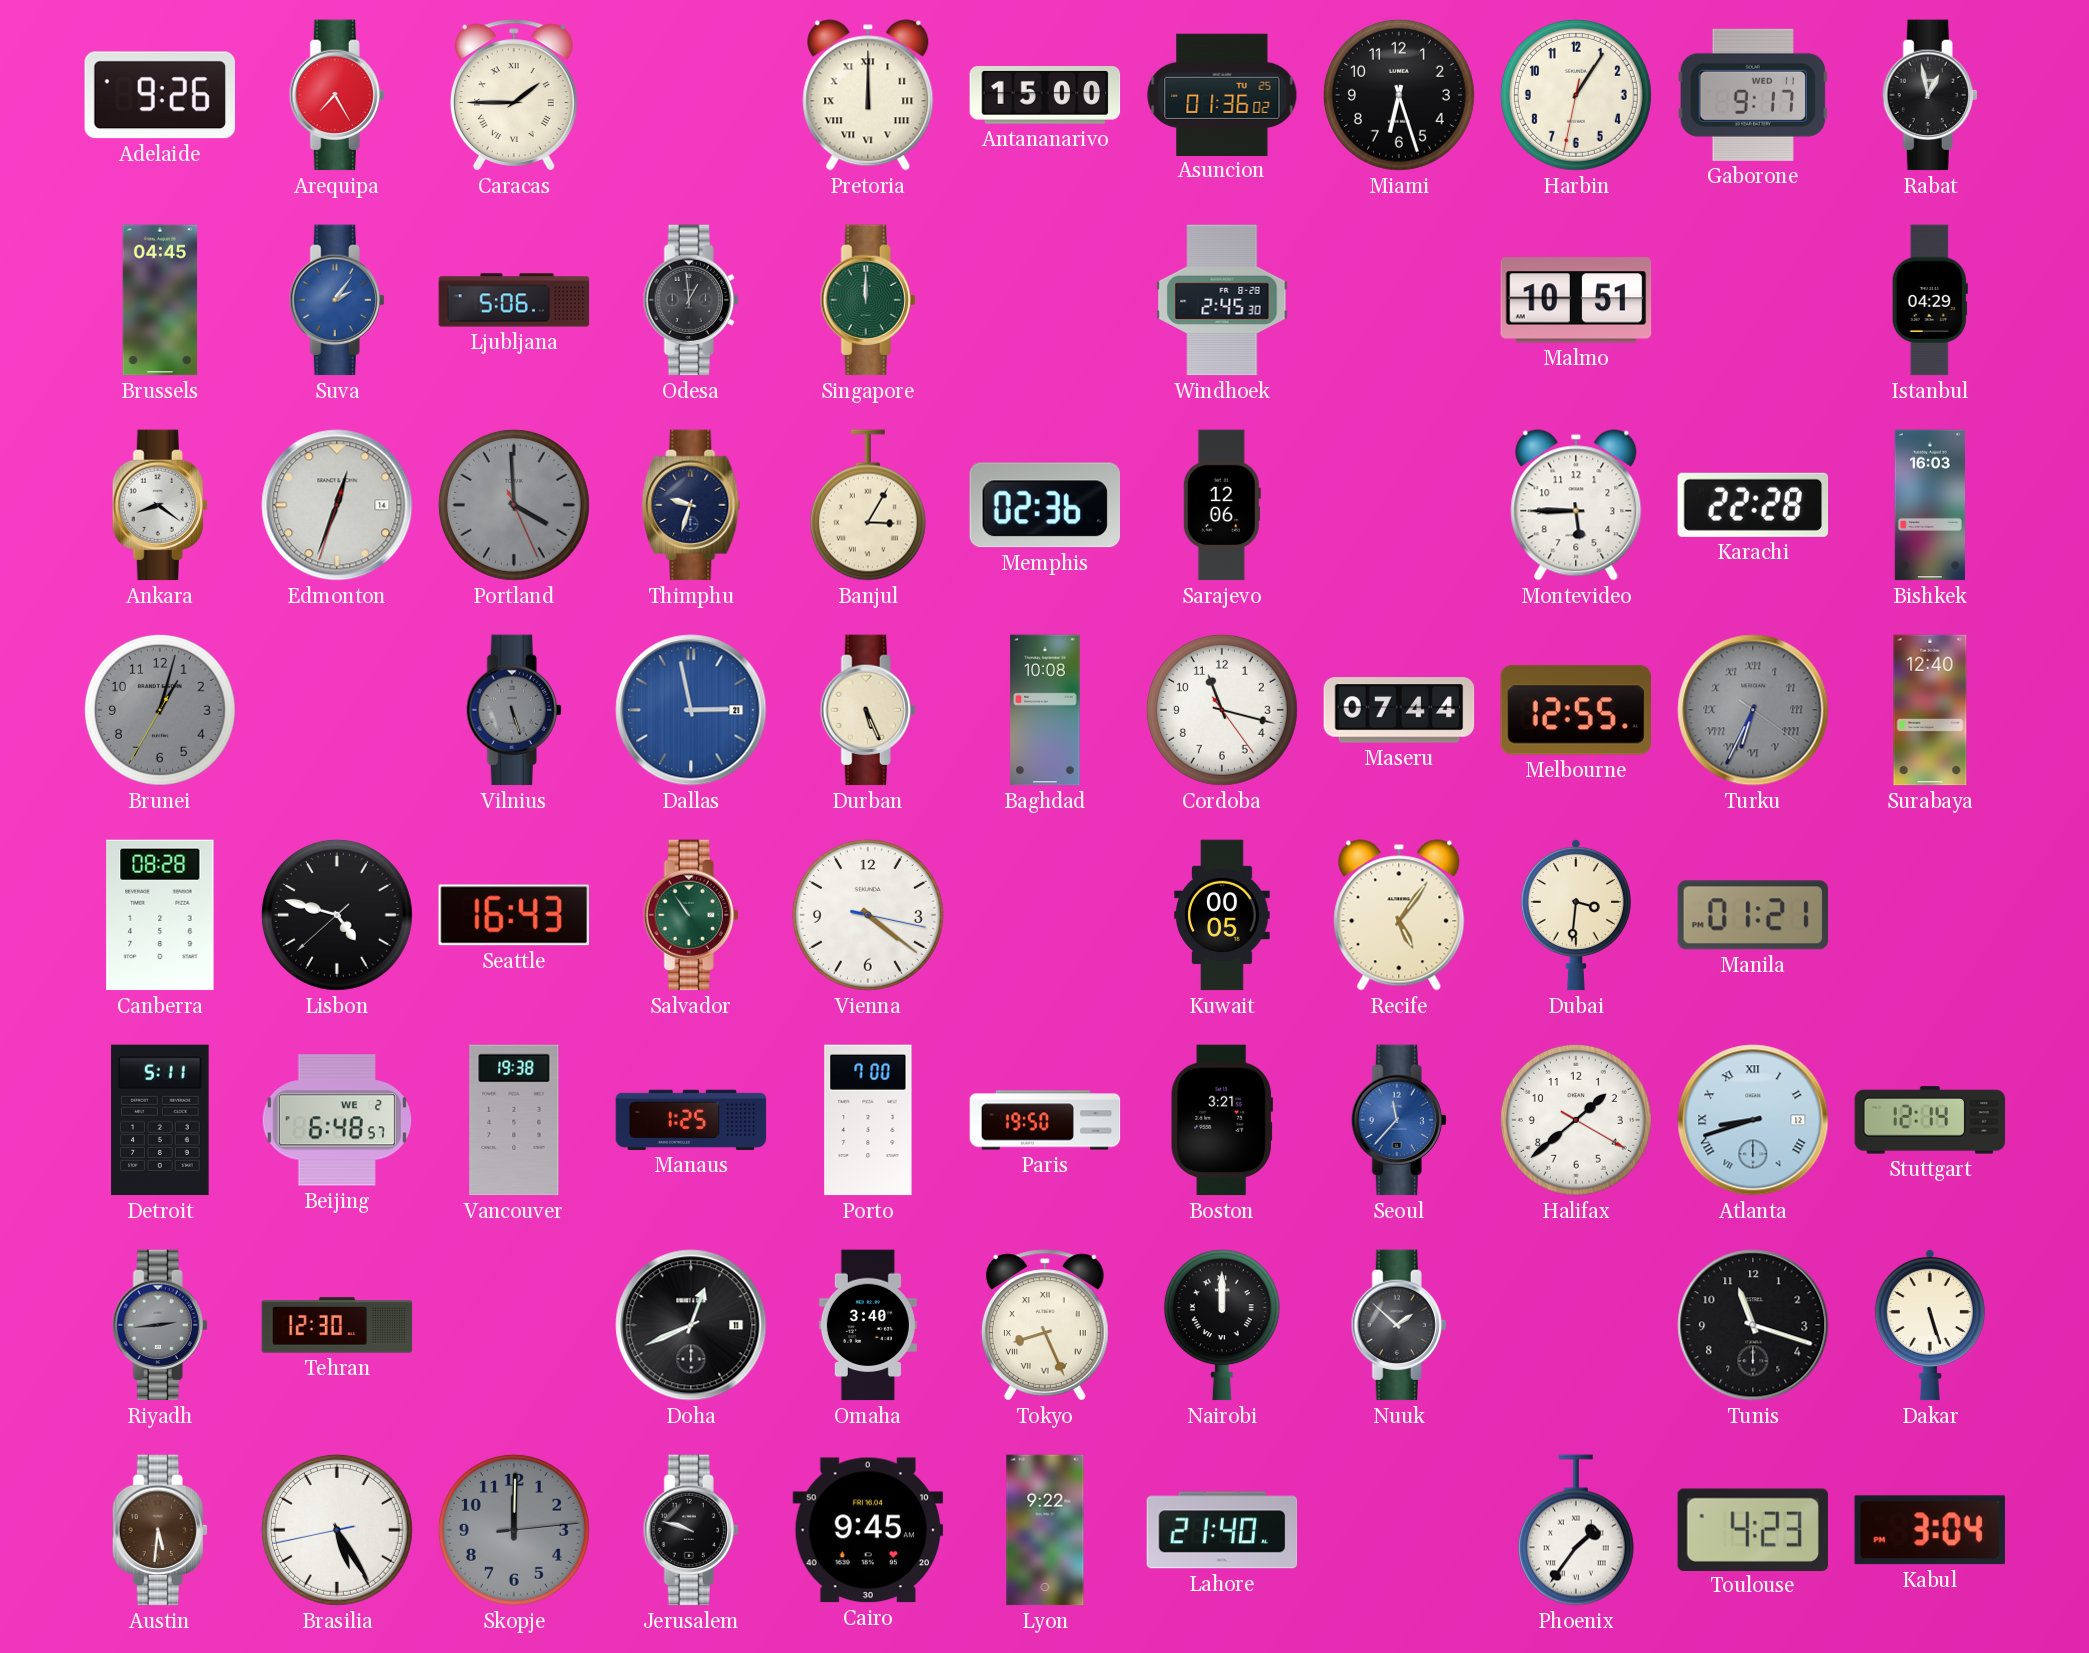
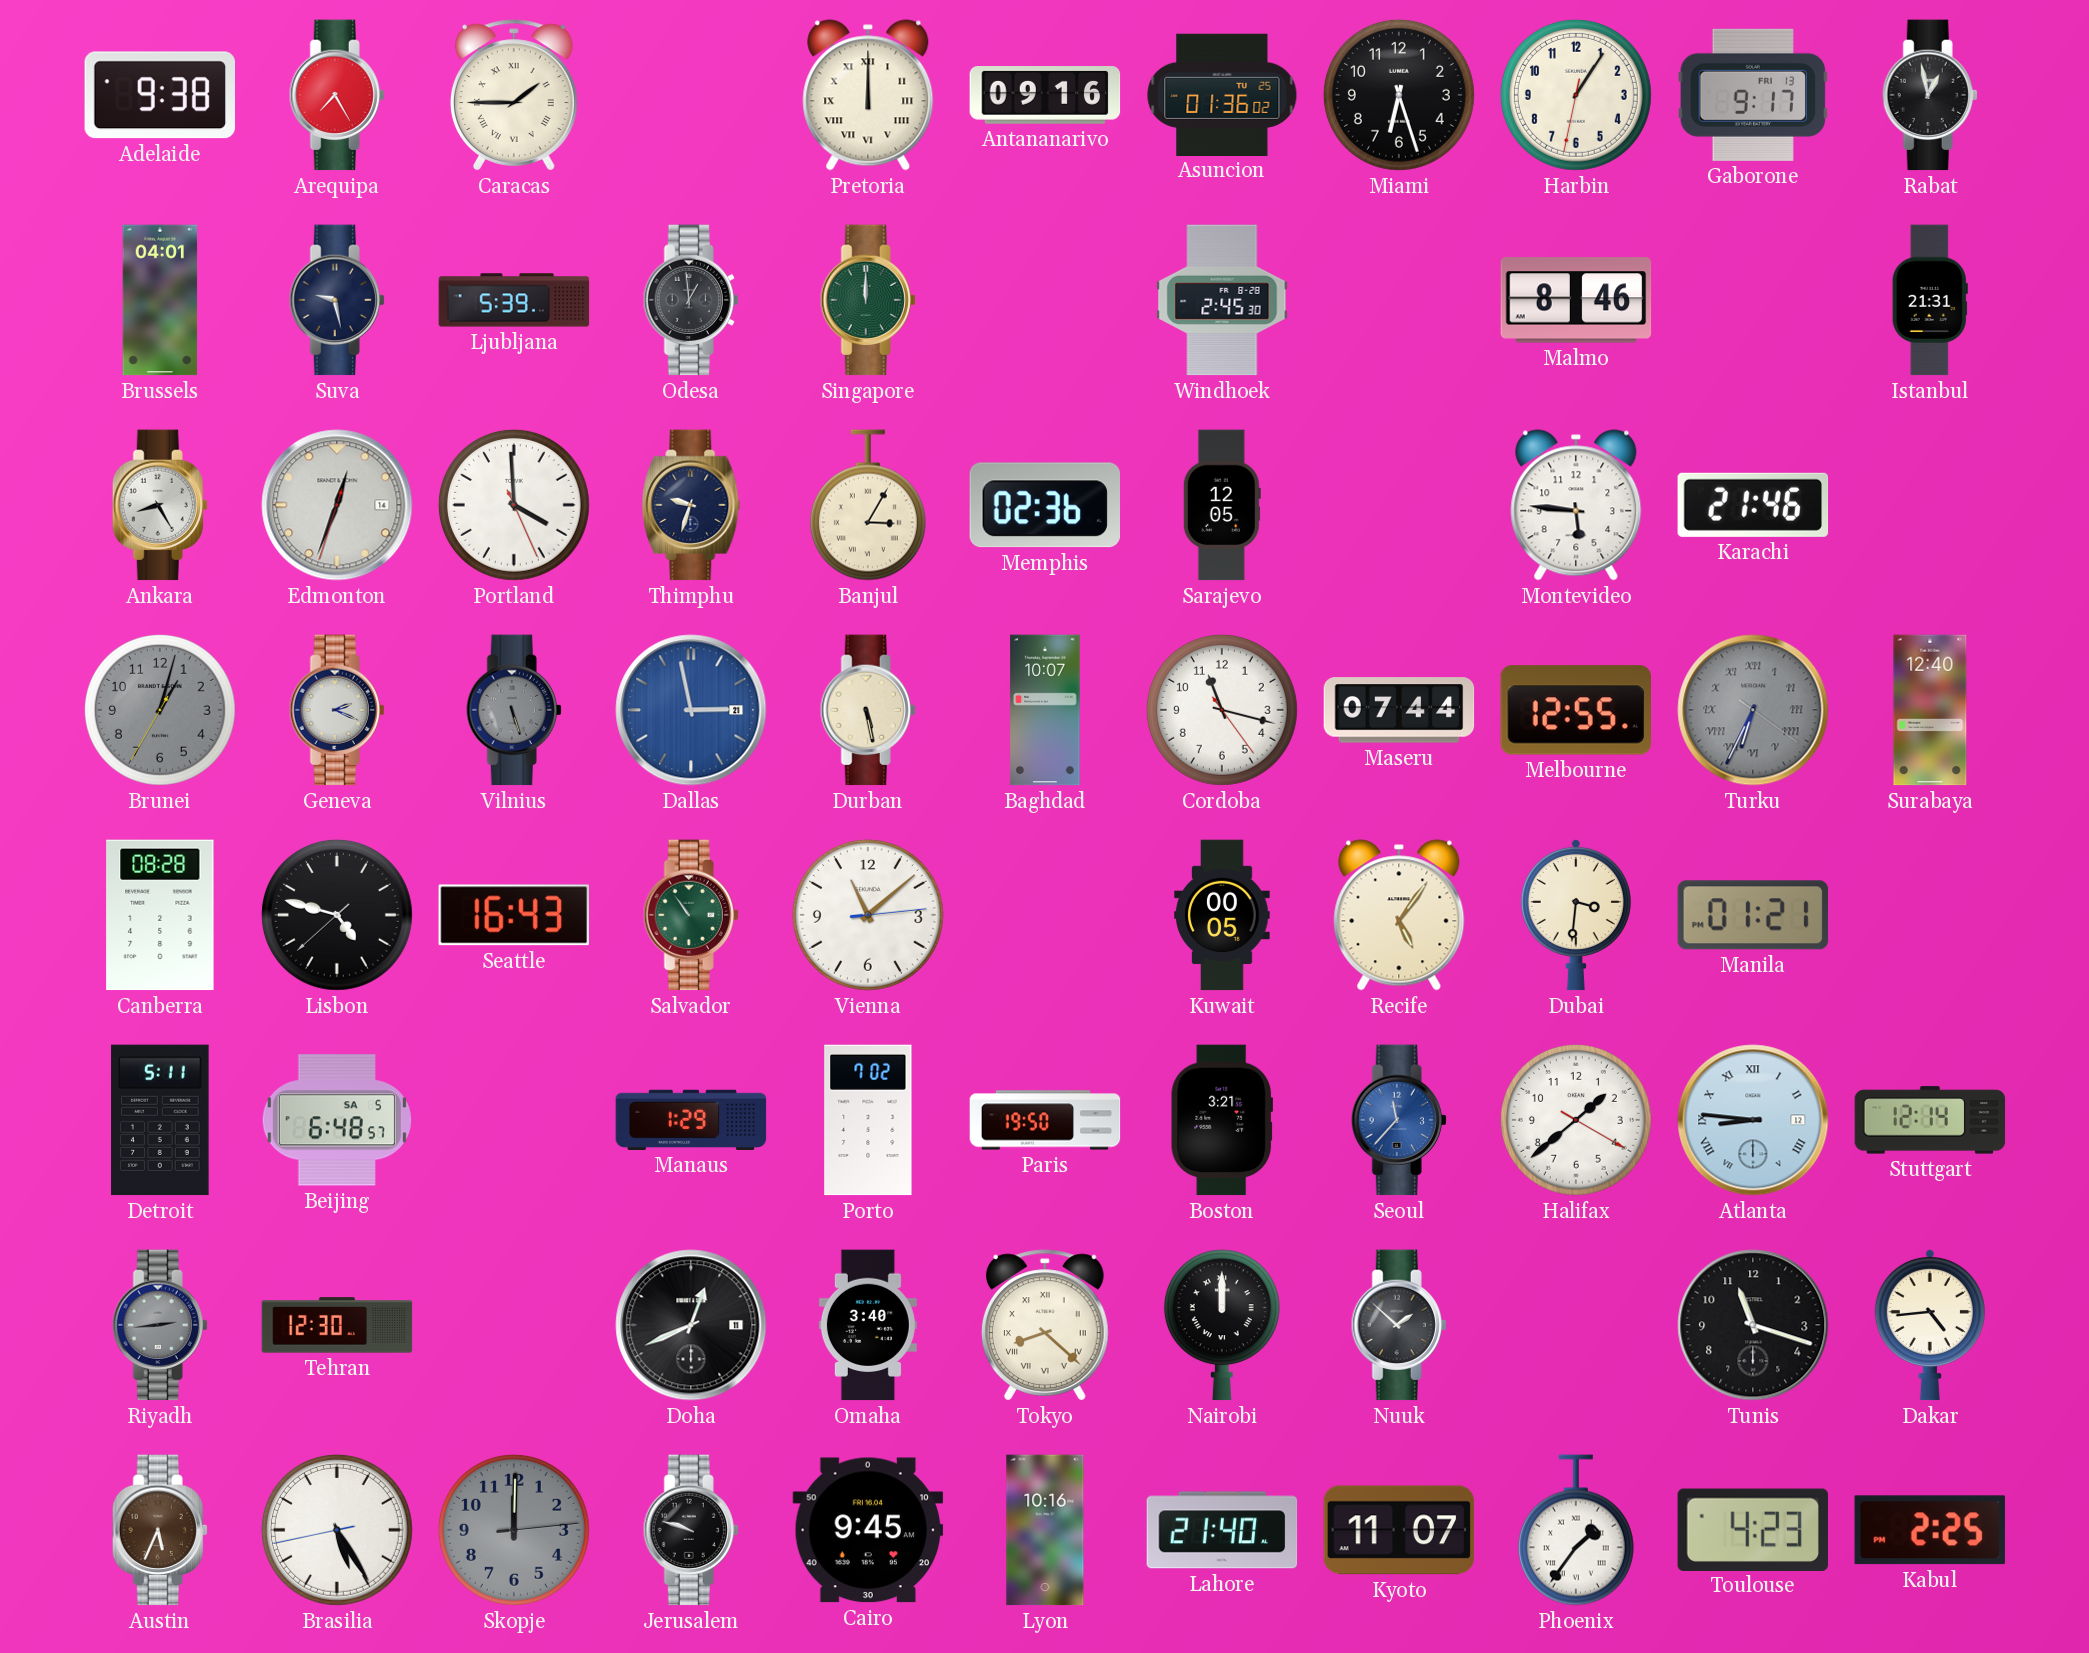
Adelaide: 9:26 -> 9:38 (159, 95)
Antananarivo: 15:00 -> 09:16 (1045, 96)
Gaborone date: WED 11 -> FRI 13 (1753, 95)
Brussels: 04:45 -> 04:01 (160, 300)
Suva: 2:06 -> 9:28 (337, 300)
Suva dial: blue -> navy (337, 300)
Ljubljana: 5:06 -> 5:39 (514, 300)
Malmo: 10:51 -> 8:46 (1576, 300)
Istanbul: 04:29 -> 21:31 (1930, 300)
Ankara: 8:21 -> 8:25 (160, 505)
Portland dial: grey -> white (514, 505)
Sarajevo: 12:06 -> 12:05 (1222, 505)
Montevideo: 5:45 -> 5:46 (1576, 505)
Karachi: 22:28 -> 21:46 (1753, 505)
Bishkek: 16:03 -> none (1930, 505)
Geneva: none -> 2:19 (337, 710)
Durban: 5:26 -> 5:28 (868, 710)
Baghdad: 10:08 -> 10:07 (1045, 710)
Vienna: 4:21 -> 11:08 (868, 915)
Beijing date: WE 2 -> SA 5 (337, 1120)
Vancouver: 19:38 -> none (514, 1120)
Manaus: 1:25 -> 1:29 (691, 1120)
Porto: 7:00 -> 7:02 (868, 1120)
Atlanta: 8:42 -> 8:46 (1753, 1120)
Tokyo: 8:26 -> 8:22 (1045, 1325)
Dakar: 5:27 -> 4:44 (1930, 1325)
Austin: 5:31 -> 5:34 (160, 1530)
Lyon: 9:22 -> 10:16 (1045, 1530)
Kyoto: none -> 11:07 (1399, 1530)
Kabul: 3:04 -> 2:25 (1930, 1530)
